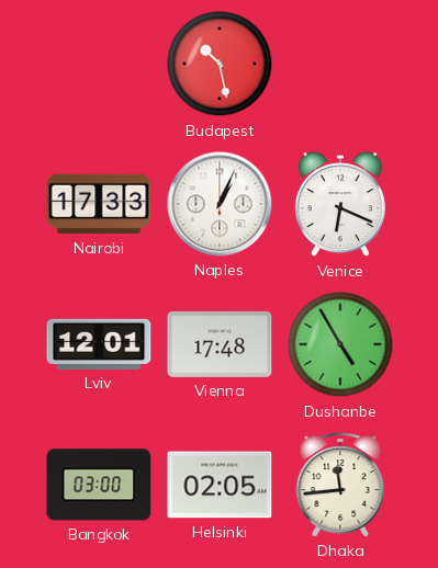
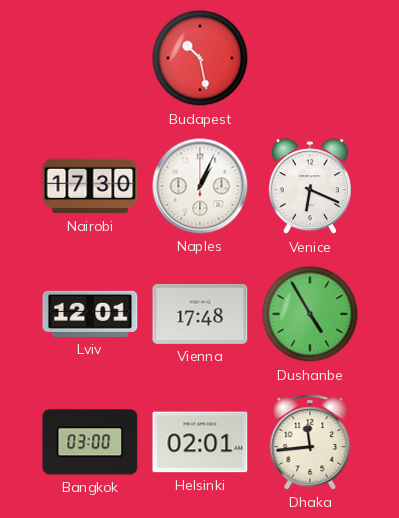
Nairobi: 17:33 -> 17:30 (90, 186)
Helsinki: 02:05 -> 02:01 (200, 442)
